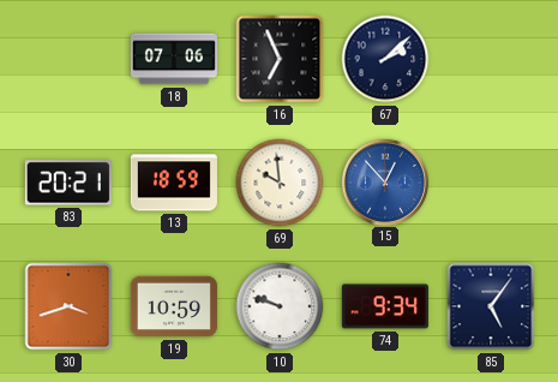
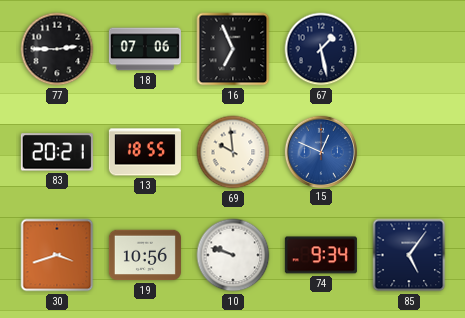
77: none -> 2:45 (57, 49)
67: 2:08 -> 1:28 (321, 49)
13: 18:59 -> 18:55 (145, 152)
15: 12:53 -> 12:49 (320, 151)
19: 10:59 -> 10:56 (145, 255)
